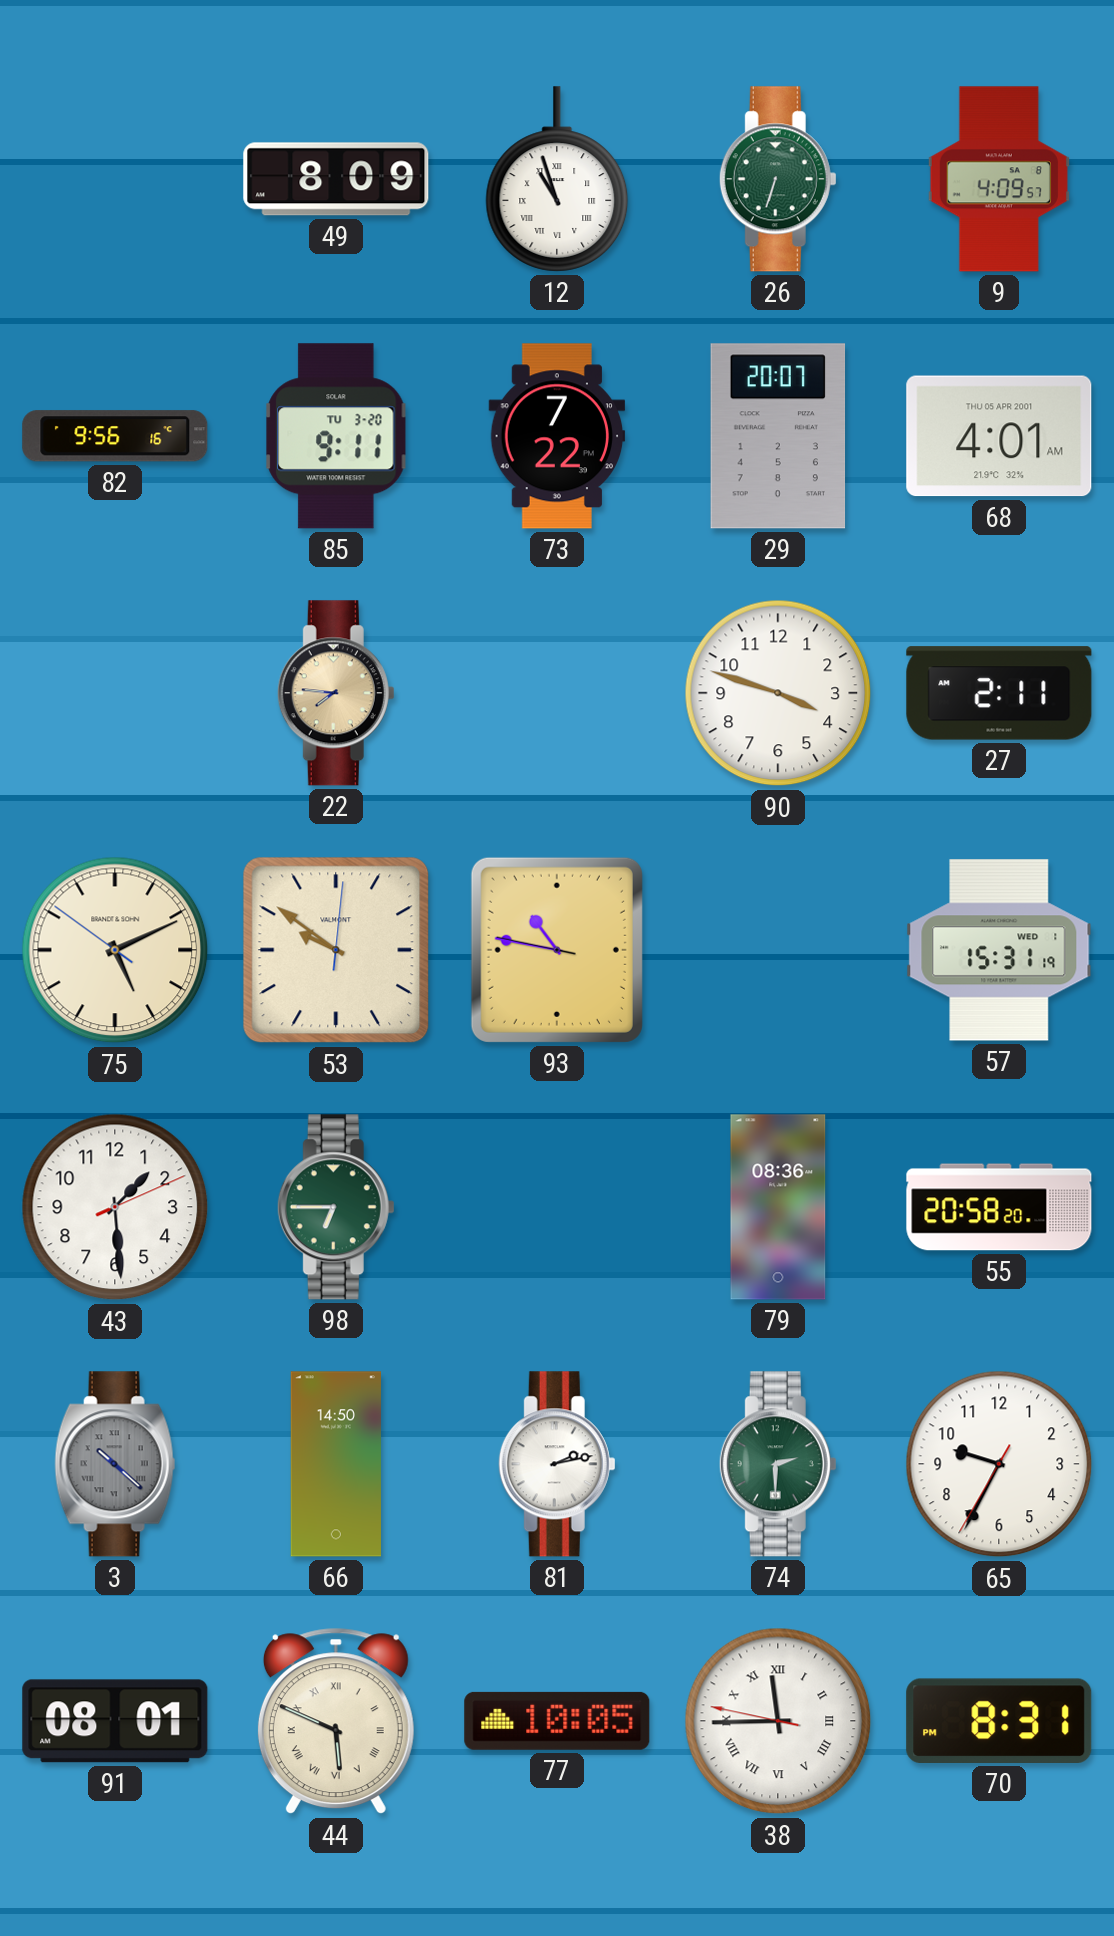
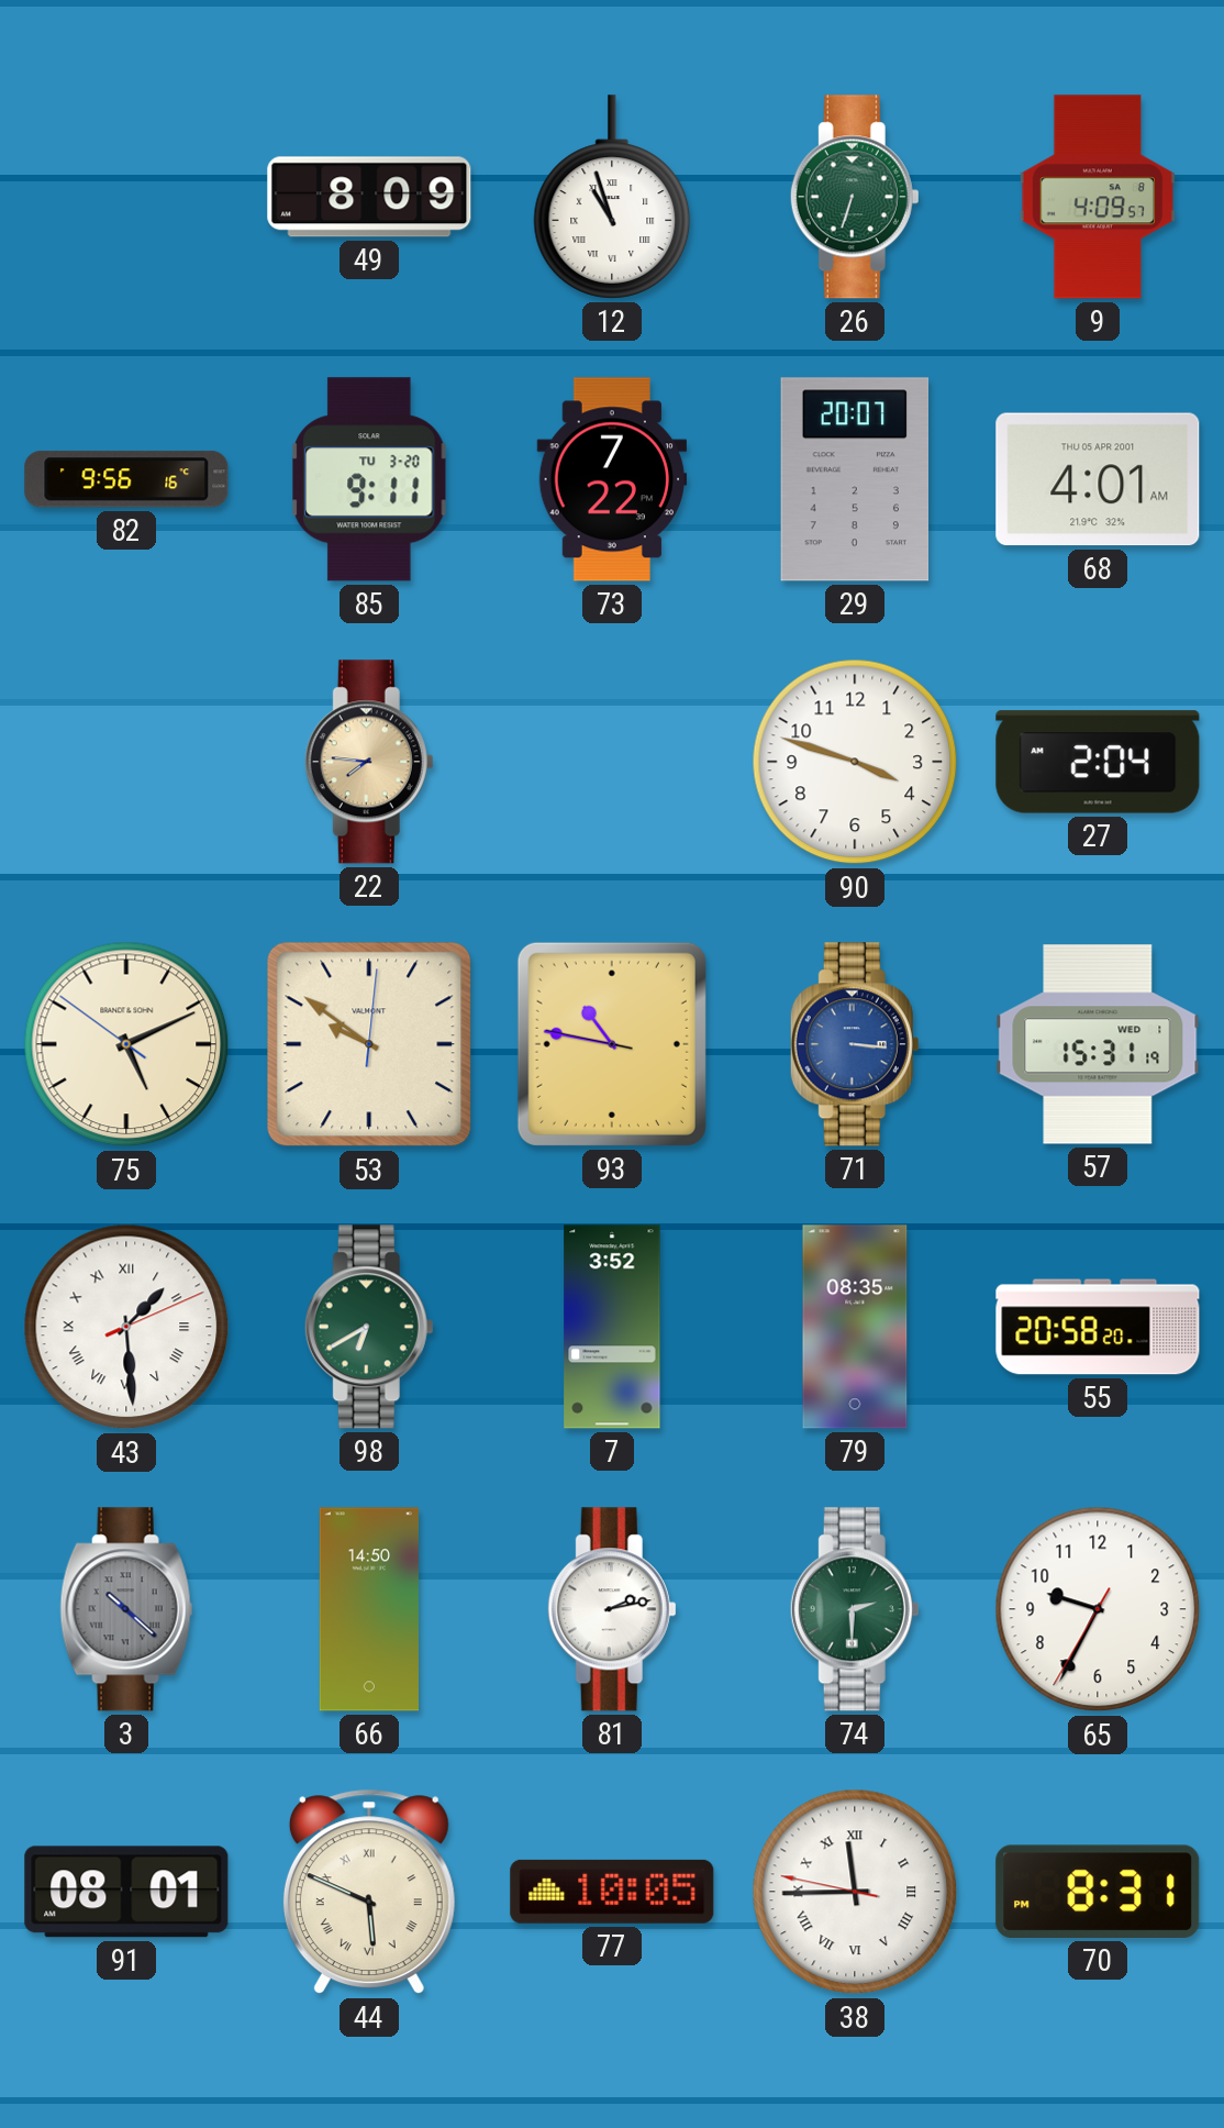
27: 2:11 -> 2:04 (1098, 762)
71: none -> 3:16 (855, 1044)
43 numerals: Arabic -> Roman (126, 1327)
98: 6:45 -> 6:40 (369, 1327)
7: none -> 3:52 (612, 1327)
79: 08:36 -> 08:35 (855, 1327)
